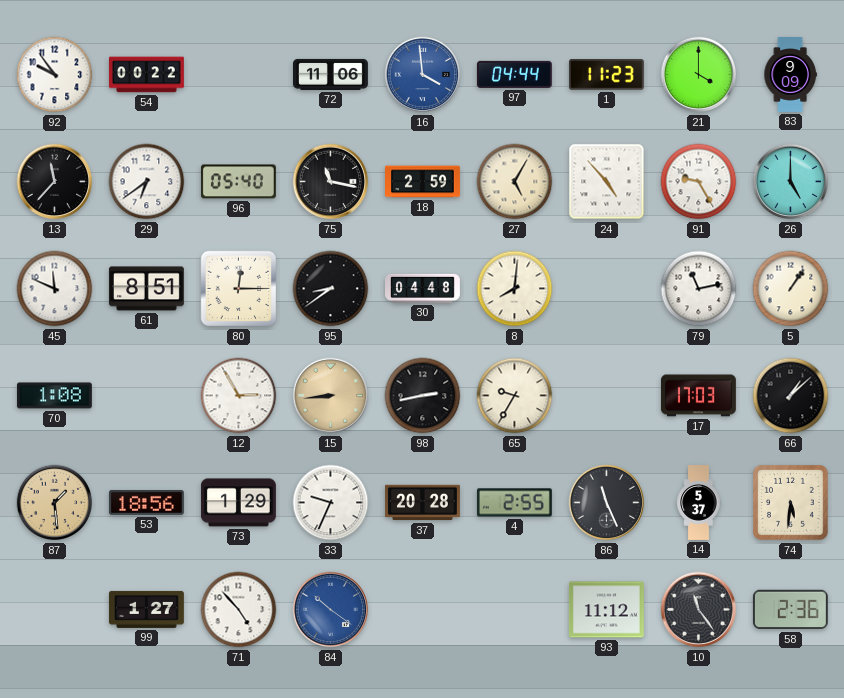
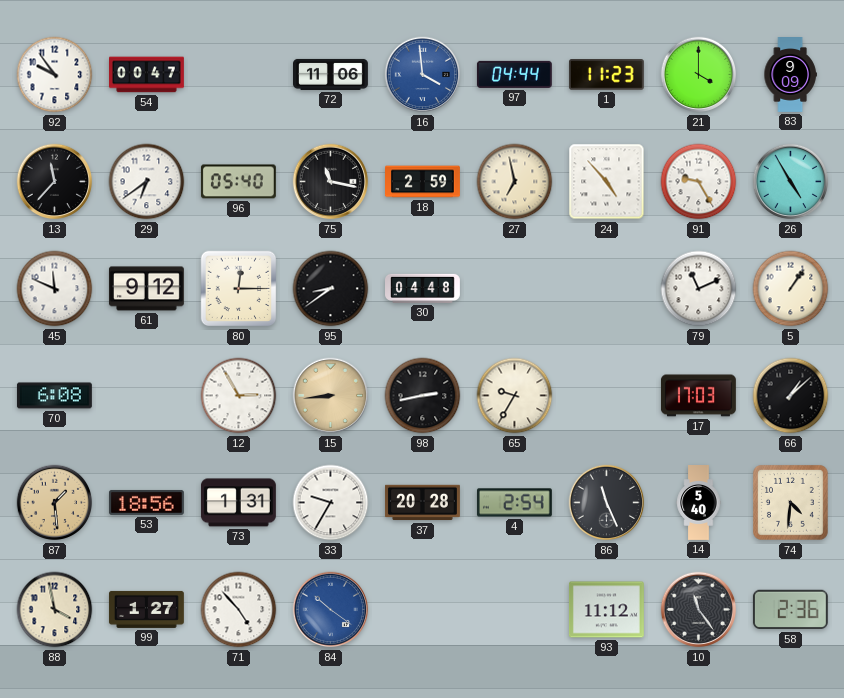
54: 00:22 -> 00:47 (147, 75)
27: 5:05 -> 6:58 (515, 182)
26: 5:00 -> 4:55 (791, 182)
61: 8:51 -> 9:12 (147, 289)
8: 8:01 -> none (515, 289)
79: 11:13 -> 11:11 (699, 289)
70: 1:08 -> 6:08 (54, 396)
73: 1:29 -> 1:31 (238, 503)
33: 9:34 -> 9:35 (331, 503)
4: 2:55 -> 2:54 (514, 503)
14: 5:37 -> 5:40 (699, 503)
74: 5:31 -> 4:31 (790, 502)
88: none -> 3:58 (55, 610)
